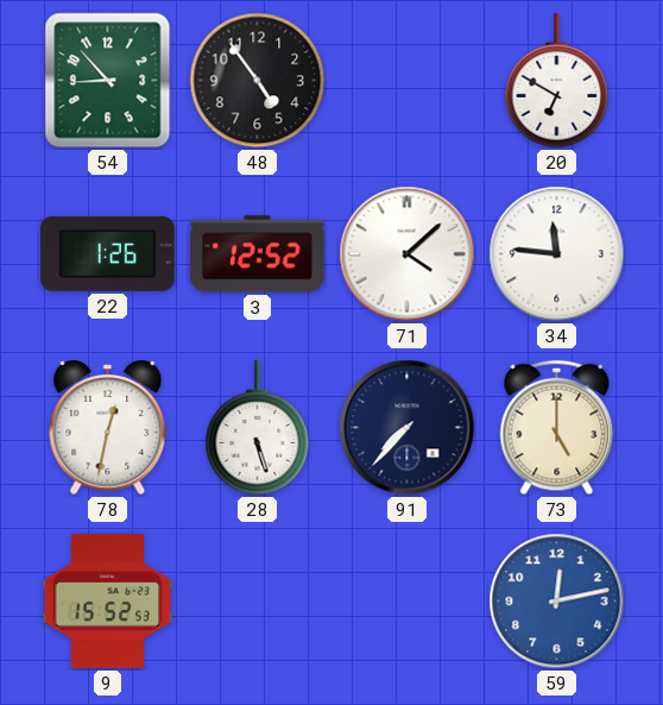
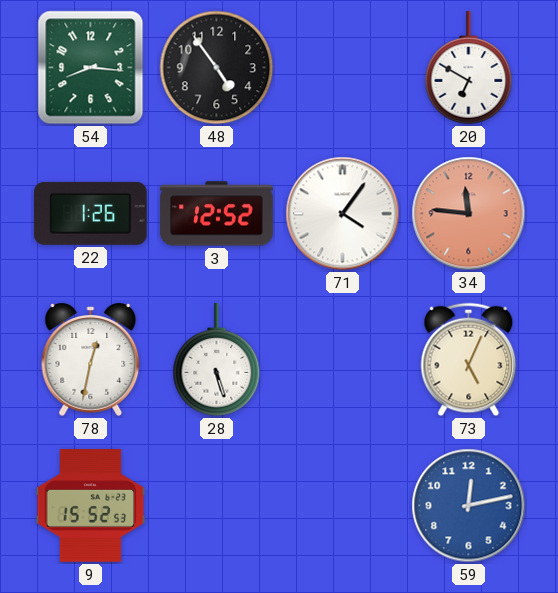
54: 8:53 -> 8:16 (91, 68)
71: 4:08 -> 4:06 (343, 214)
34 dial: white -> salmon (469, 214)
91: 7:37 -> none (408, 428)
73: 5:00 -> 5:04 (469, 360)
